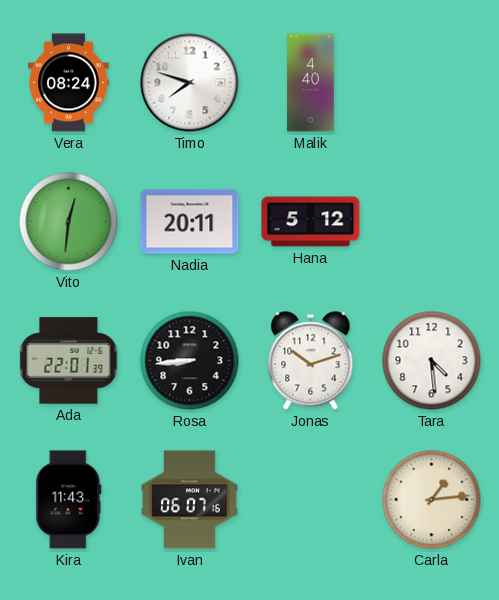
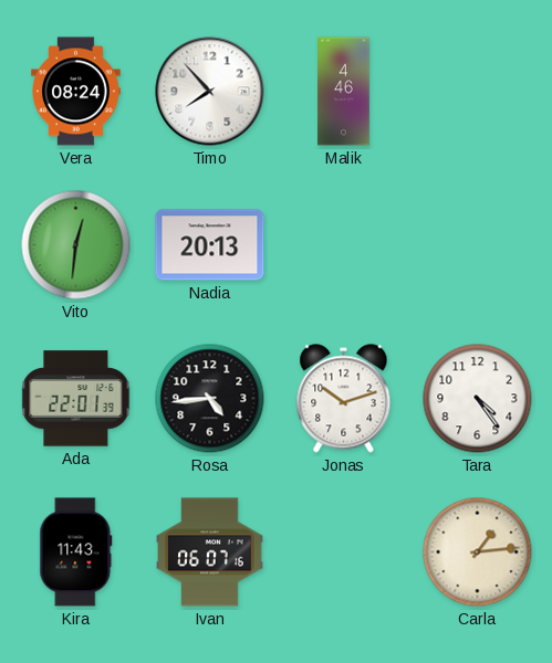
Timo: 7:48 -> 7:53 (210, 92)
Malik: 4:40 -> 4:46 (344, 92)
Nadia: 20:11 -> 20:13 (210, 245)
Hana: 5:12 -> none (311, 222)
Rosa: 8:44 -> 4:44 (210, 399)
Tara: 4:29 -> 4:24 (478, 399)
